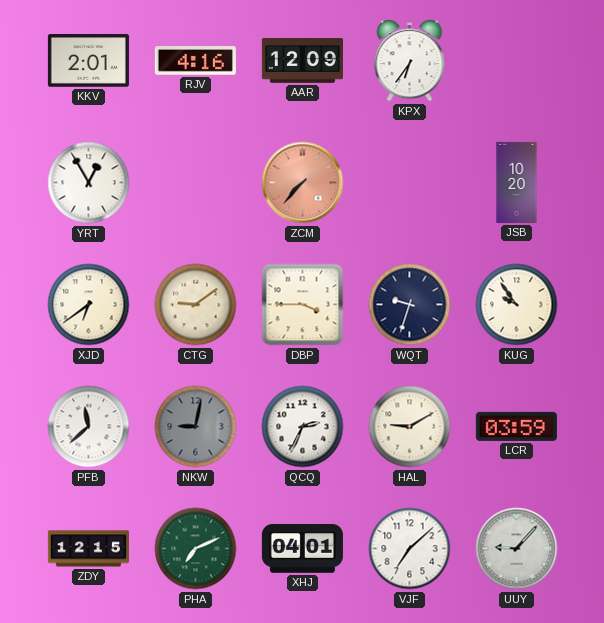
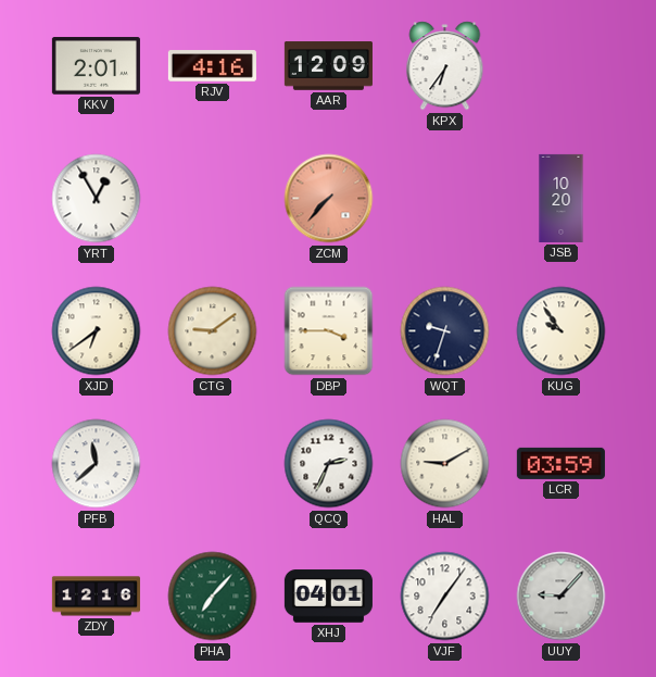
NKW: 9:02 -> none (196, 427)
ZDY: 12:15 -> 12:16 (96, 597)
PHA: 7:11 -> 7:07 (213, 597)
VJF: 7:08 -> 7:06 (445, 597)
